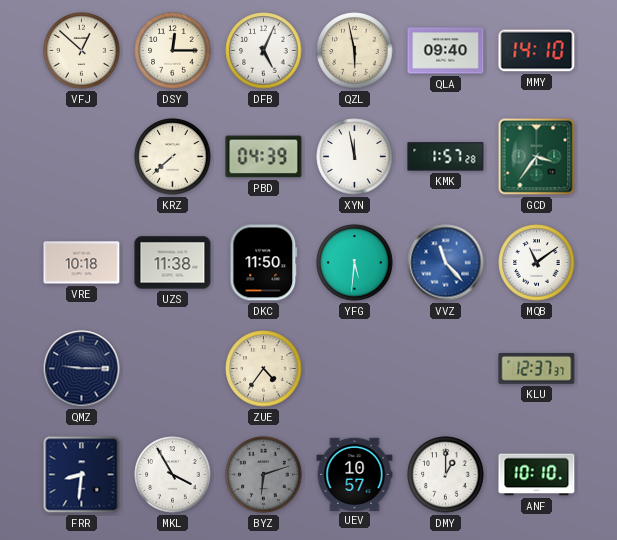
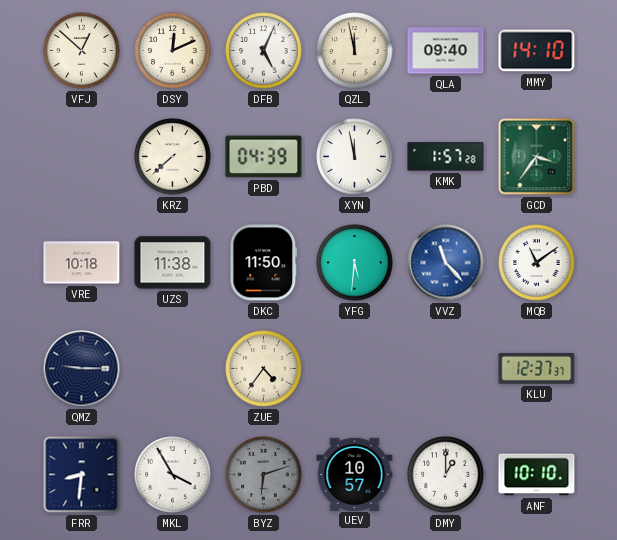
DSY: 12:15 -> 12:11 (173, 51)
QZL: 5:58 -> 11:58 (355, 51)
